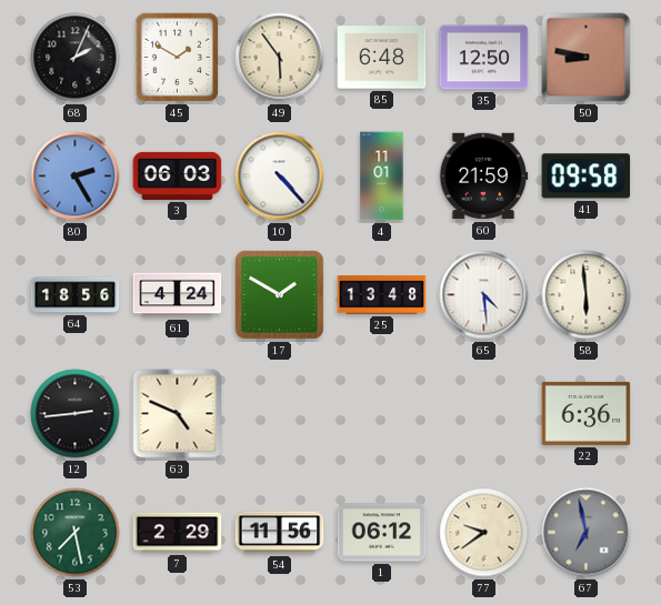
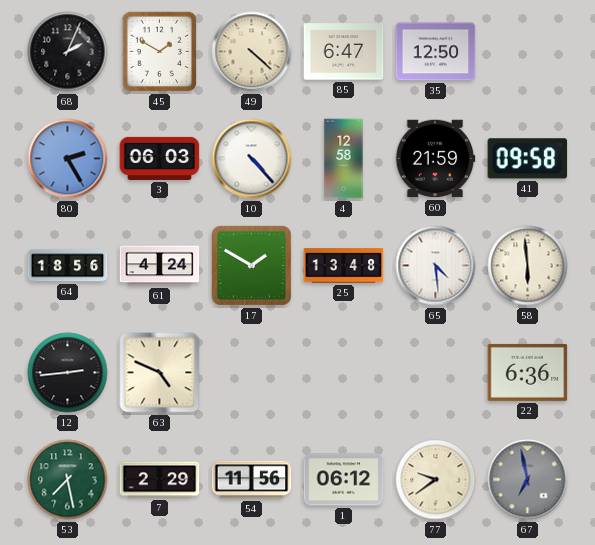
49: 5:54 -> 4:22 (252, 52)
85: 6:48 -> 6:47 (344, 52)
50: 8:47 -> none (587, 58)
4: 11:01 -> 12:58 (344, 159)
